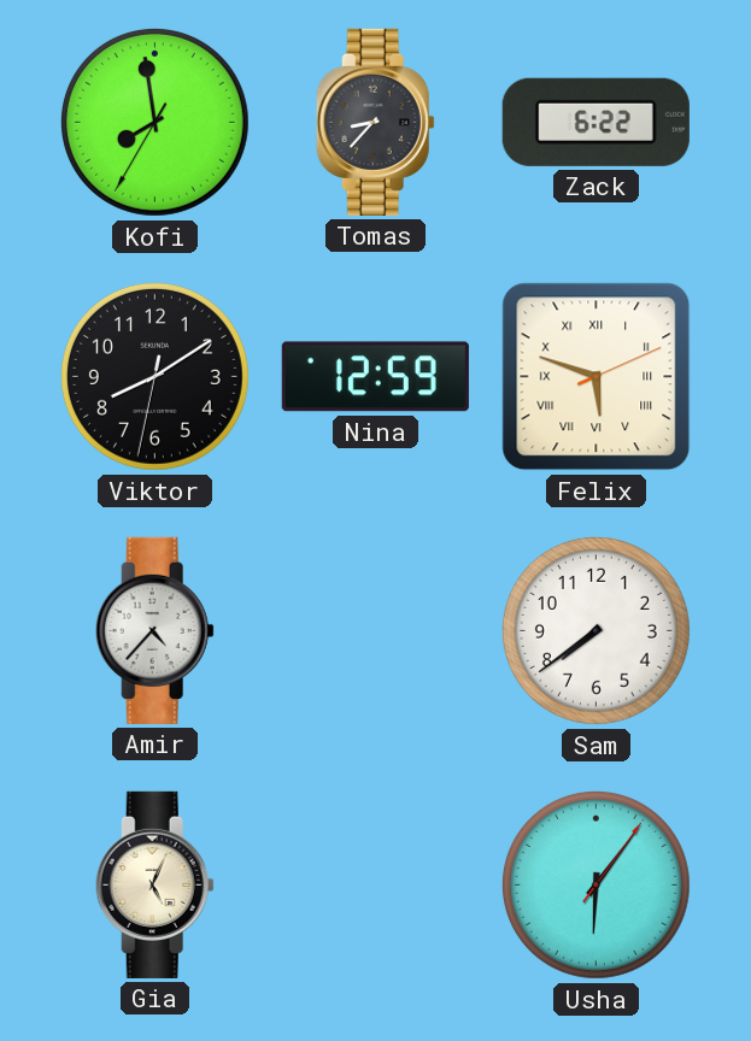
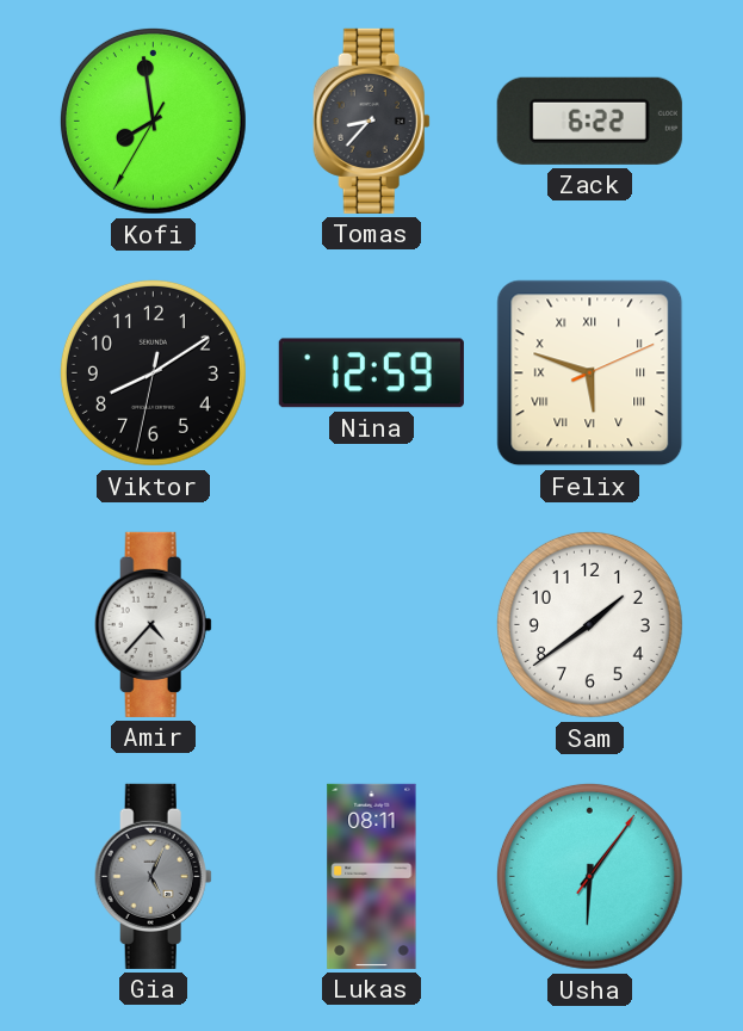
Sam: 7:39 -> 1:39 (589, 624)
Gia dial: cream -> grey (153, 876)
Lukas: none -> 08:11 (372, 876)
